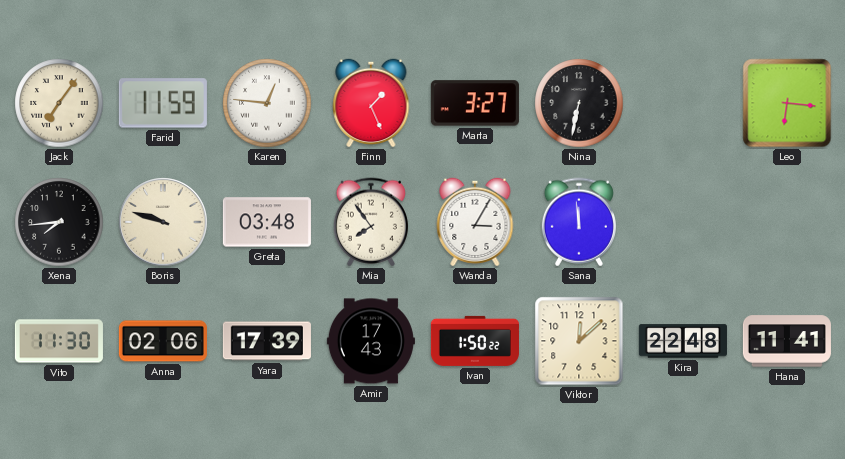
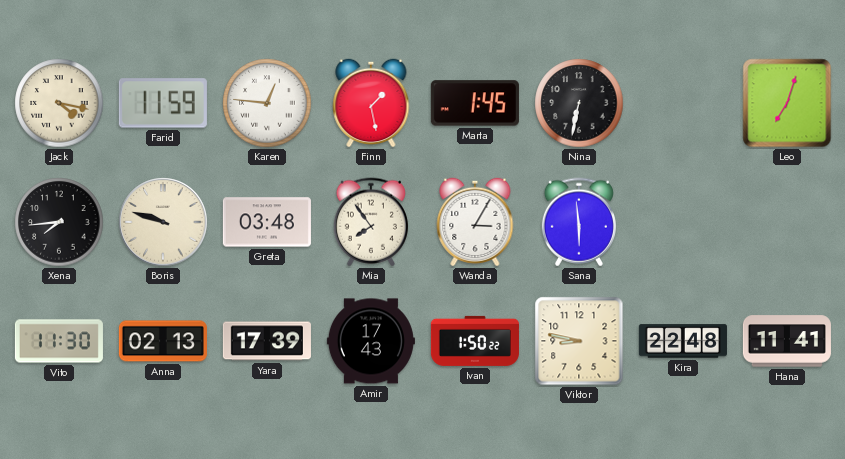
Jack: 7:06 -> 4:17 (59, 103)
Finn: 1:26 -> 1:28 (371, 103)
Marta: 3:27 -> 1:45 (475, 103)
Leo: 6:16 -> 7:03 (787, 103)
Sana: 11:59 -> 5:59 (579, 222)
Anna: 02:06 -> 02:13 (163, 341)
Viktor: 12:08 -> 8:47 (579, 341)
